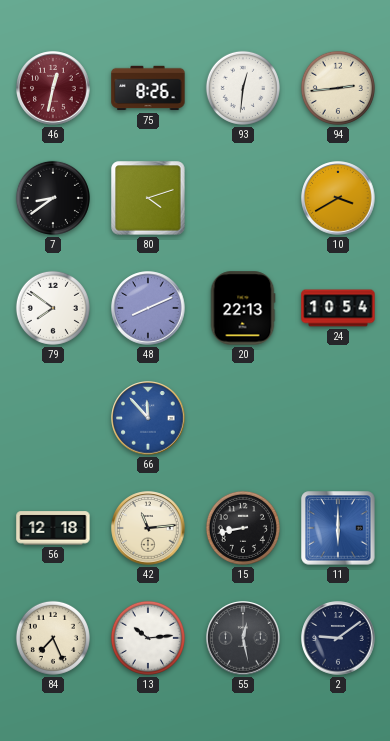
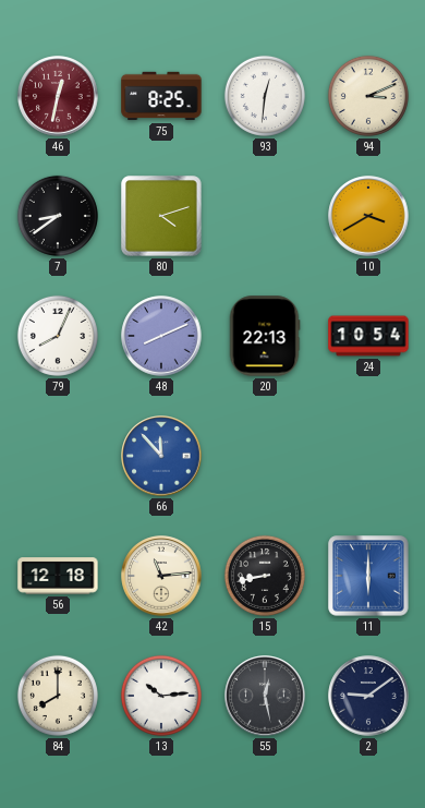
75: 8:26 -> 8:25 (161, 96)
94: 2:44 -> 3:11 (368, 96)
79: 7:51 -> 8:04 (58, 336)
84: 7:26 -> 8:00 (58, 696)
